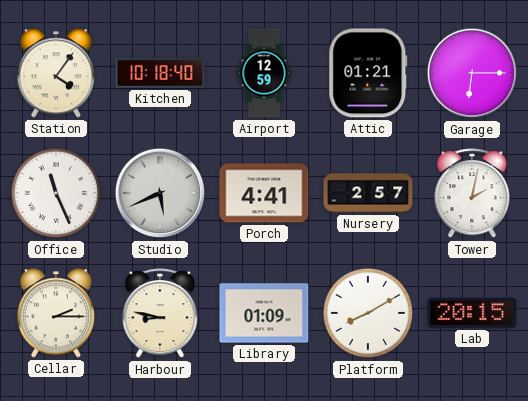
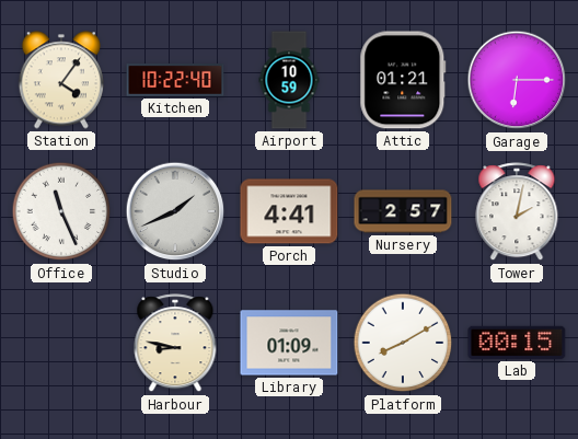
Kitchen: 10:18 -> 10:22 (175, 81)
Airport: 12:59 -> 10:59 (289, 80)
Studio: 5:41 -> 1:41 (175, 211)
Cellar: 2:15 -> none (55, 313)
Lab: 20:15 -> 00:15 (517, 343)
